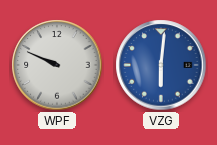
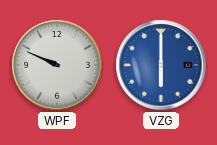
VZG: 6:01 -> 6:00 (161, 65)
